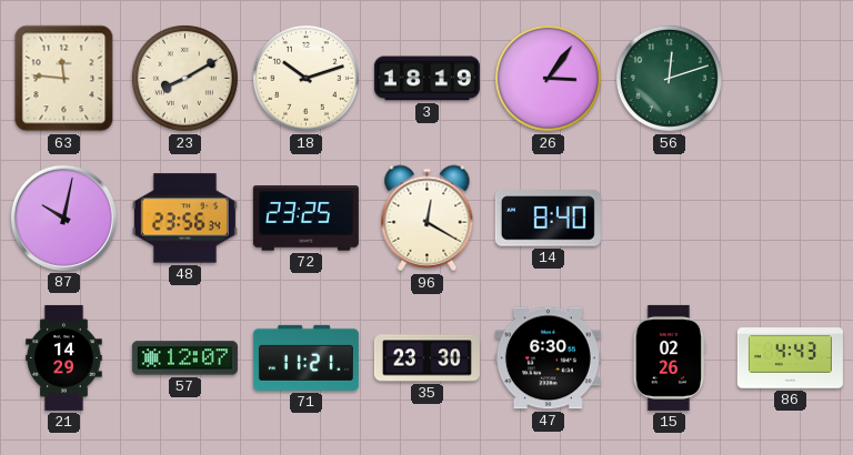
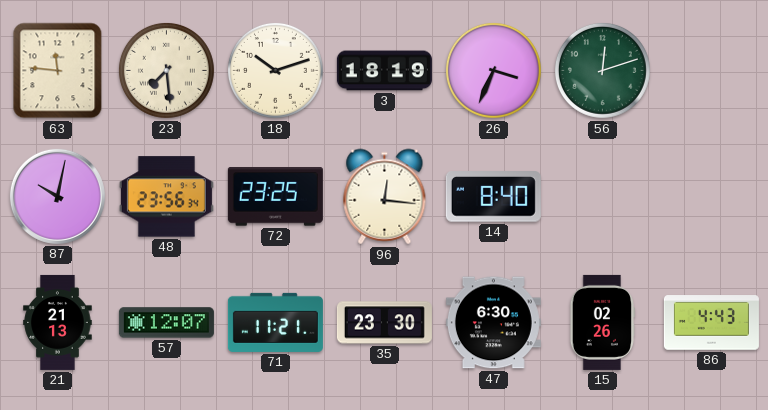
23: 8:10 -> 7:29 (166, 70)
26: 3:06 -> 3:34 (493, 70)
96: 12:20 -> 12:16 (385, 197)
21: 14:29 -> 21:13 (58, 322)
